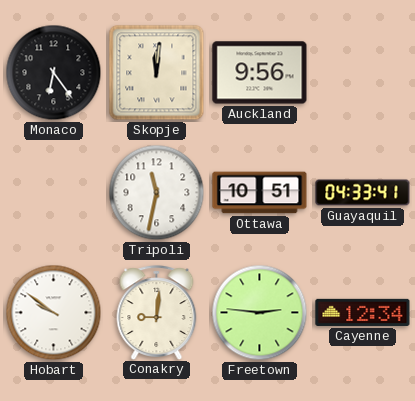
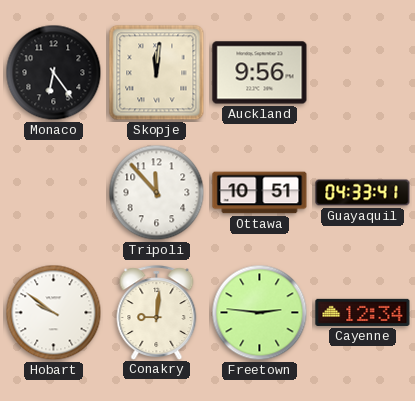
Tripoli: 11:32 -> 11:53 (157, 193)
